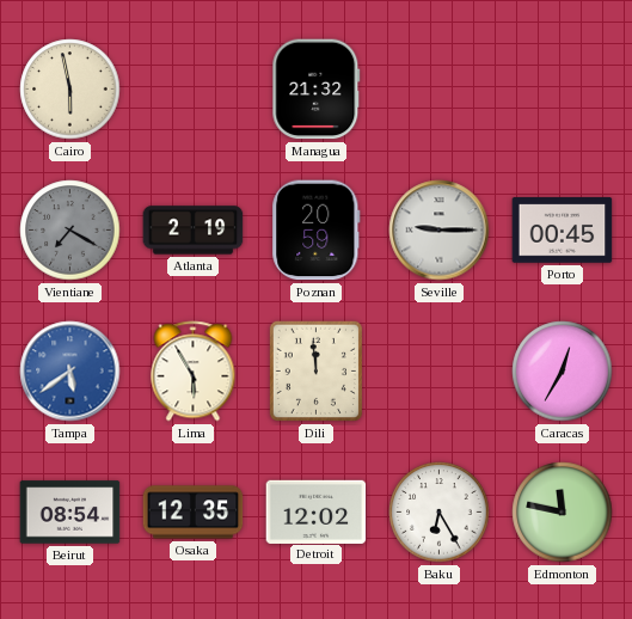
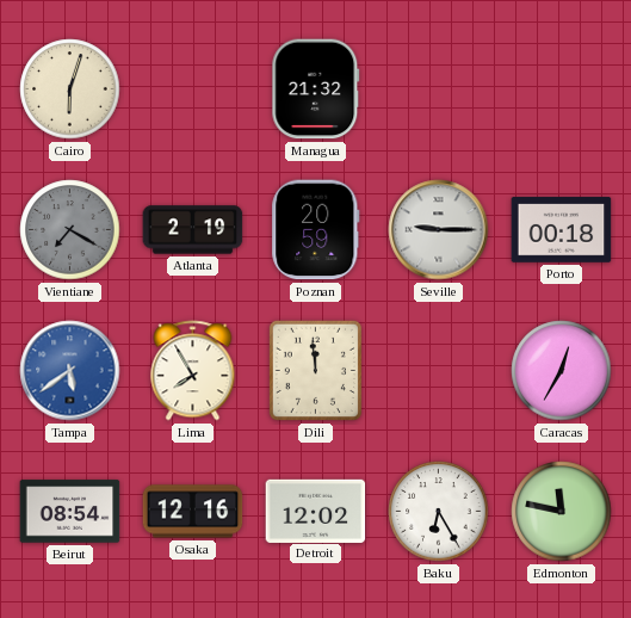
Cairo: 5:58 -> 6:03 (70, 89)
Porto: 00:45 -> 00:18 (562, 230)
Lima: 5:55 -> 7:55 (193, 371)
Osaka: 12:35 -> 12:16 (193, 512)
